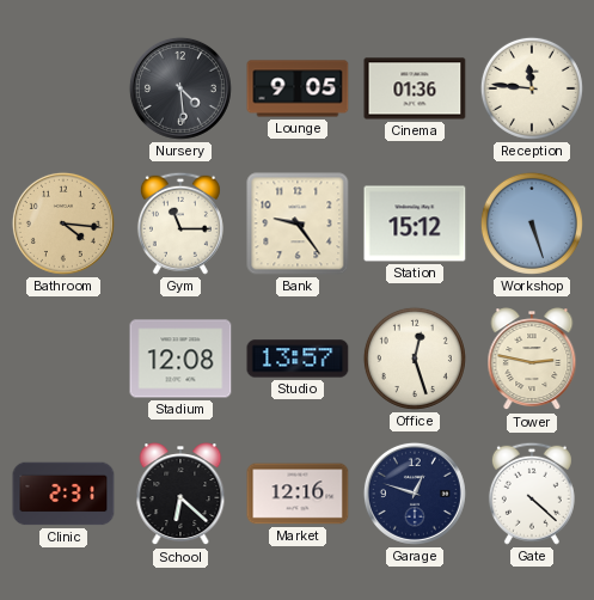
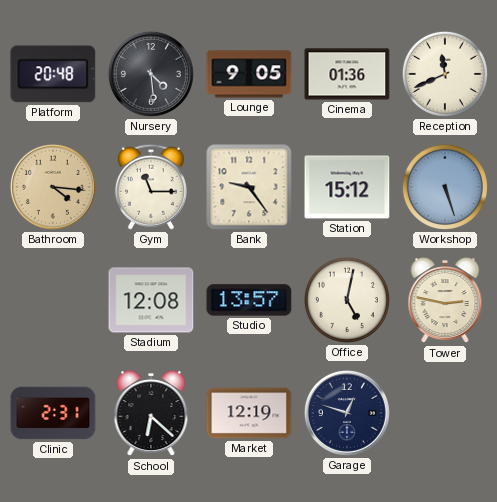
Platform: none -> 20:48 (53, 74)
Reception: 11:46 -> 11:41 (445, 74)
Office: 12:27 -> 5:02 (347, 300)
Market: 12:16 -> 12:19 (249, 413)
Gate: 4:22 -> none (532, 494)
